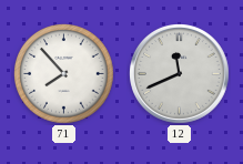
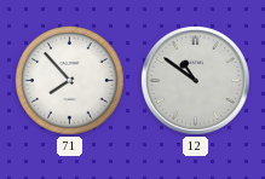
12: 11:41 -> 10:51 (196, 81)
